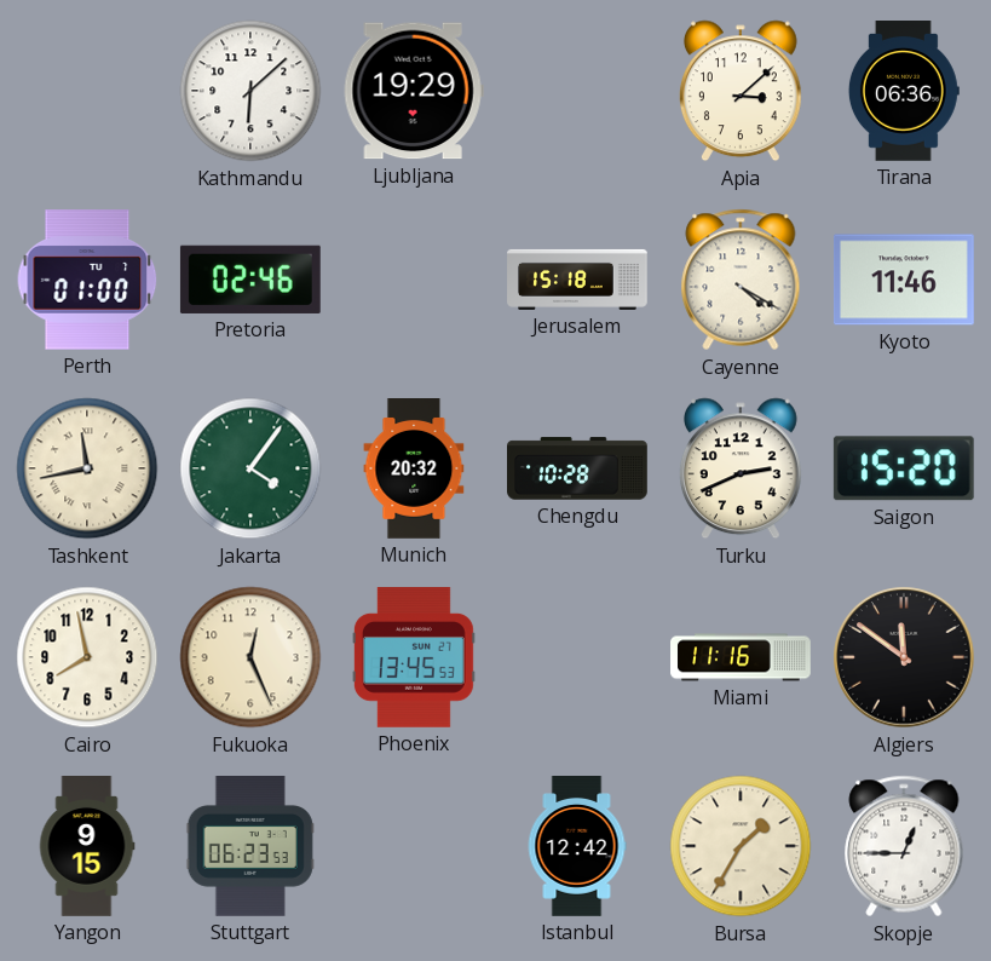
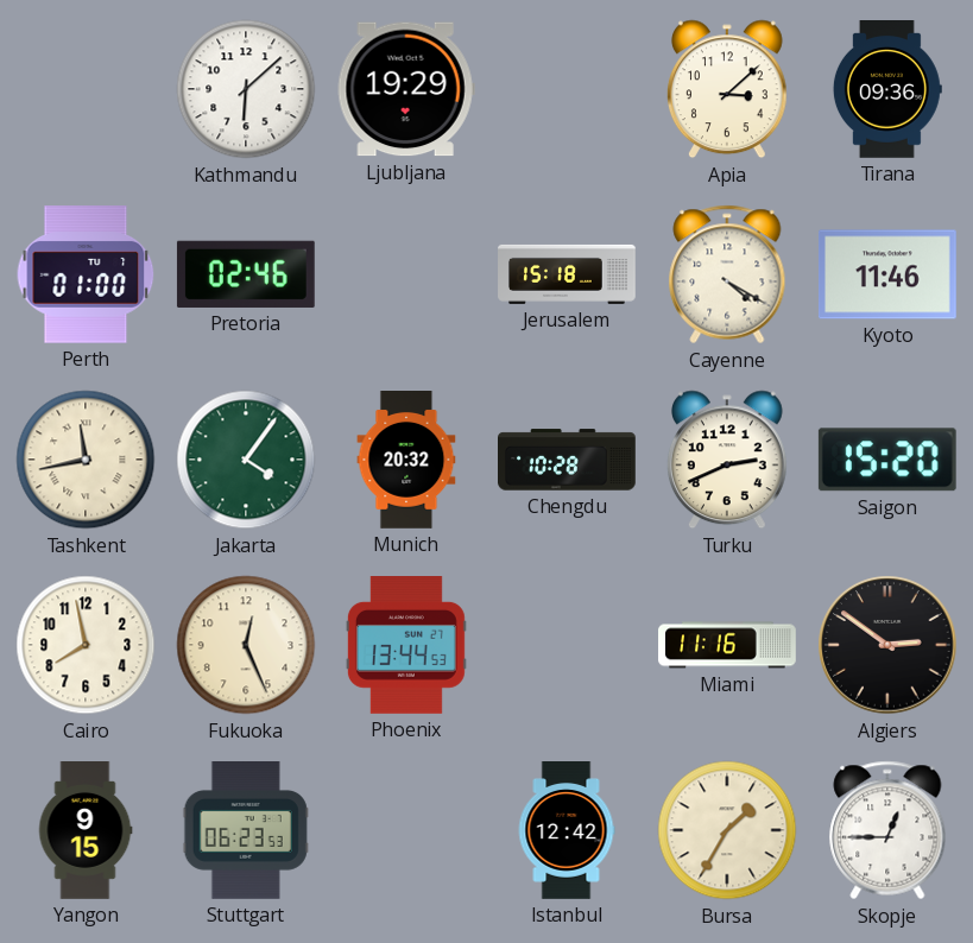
Tirana: 06:36 -> 09:36 (887, 90)
Phoenix: 13:45 -> 13:44 (406, 646)
Algiers: 11:51 -> 2:51 (887, 645)
